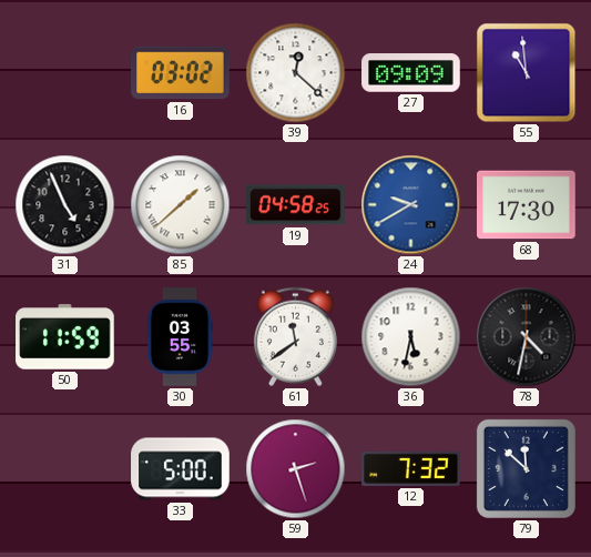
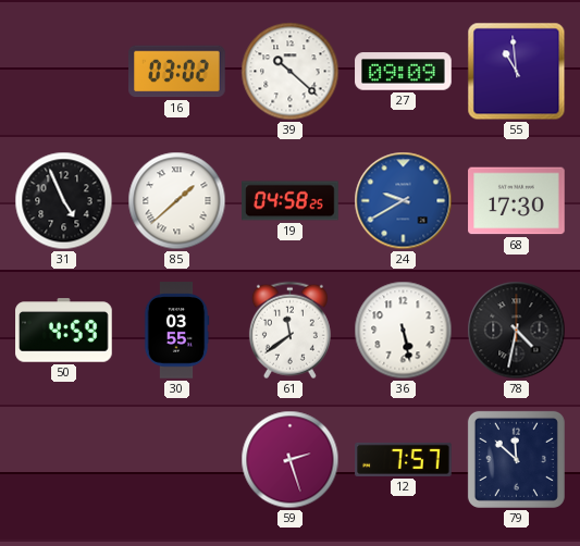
39: 12:22 -> 10:22 (291, 72)
50: 11:59 -> 4:59 (64, 331)
36: 5:32 -> 5:28 (404, 331)
33: 5:00 -> none (181, 469)
12: 7:32 -> 7:57 (404, 459)
